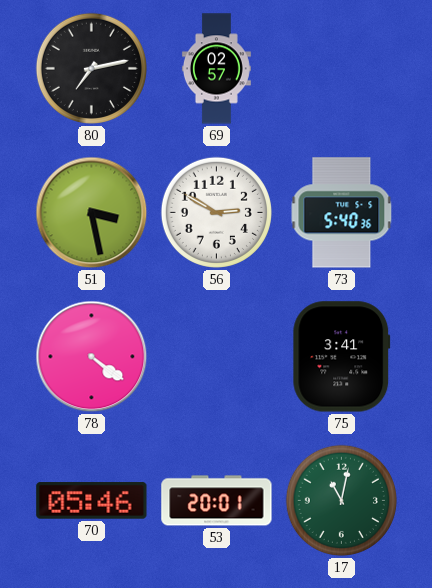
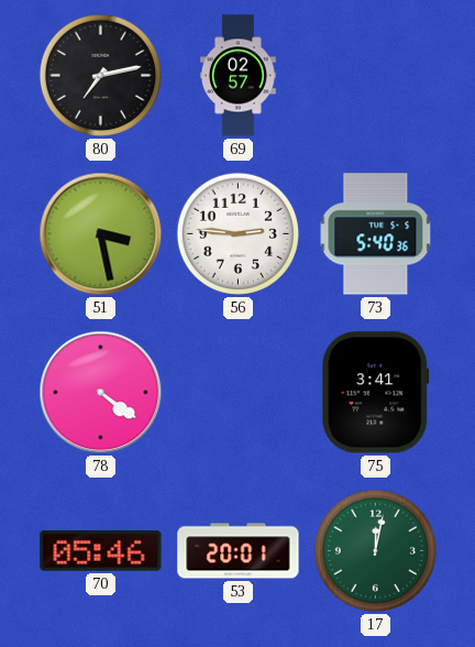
56: 2:50 -> 2:46 (237, 233)
17: 11:02 -> 12:02 (375, 550)
